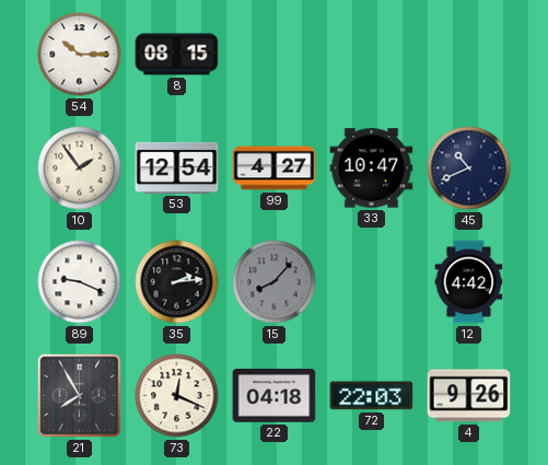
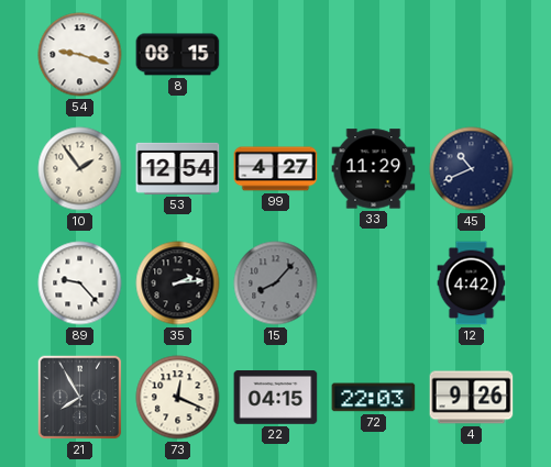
54: 10:15 -> 9:18 (80, 55)
33: 10:47 -> 11:29 (374, 169)
89: 9:19 -> 9:23 (80, 283)
22: 04:18 -> 04:15 (276, 398)
